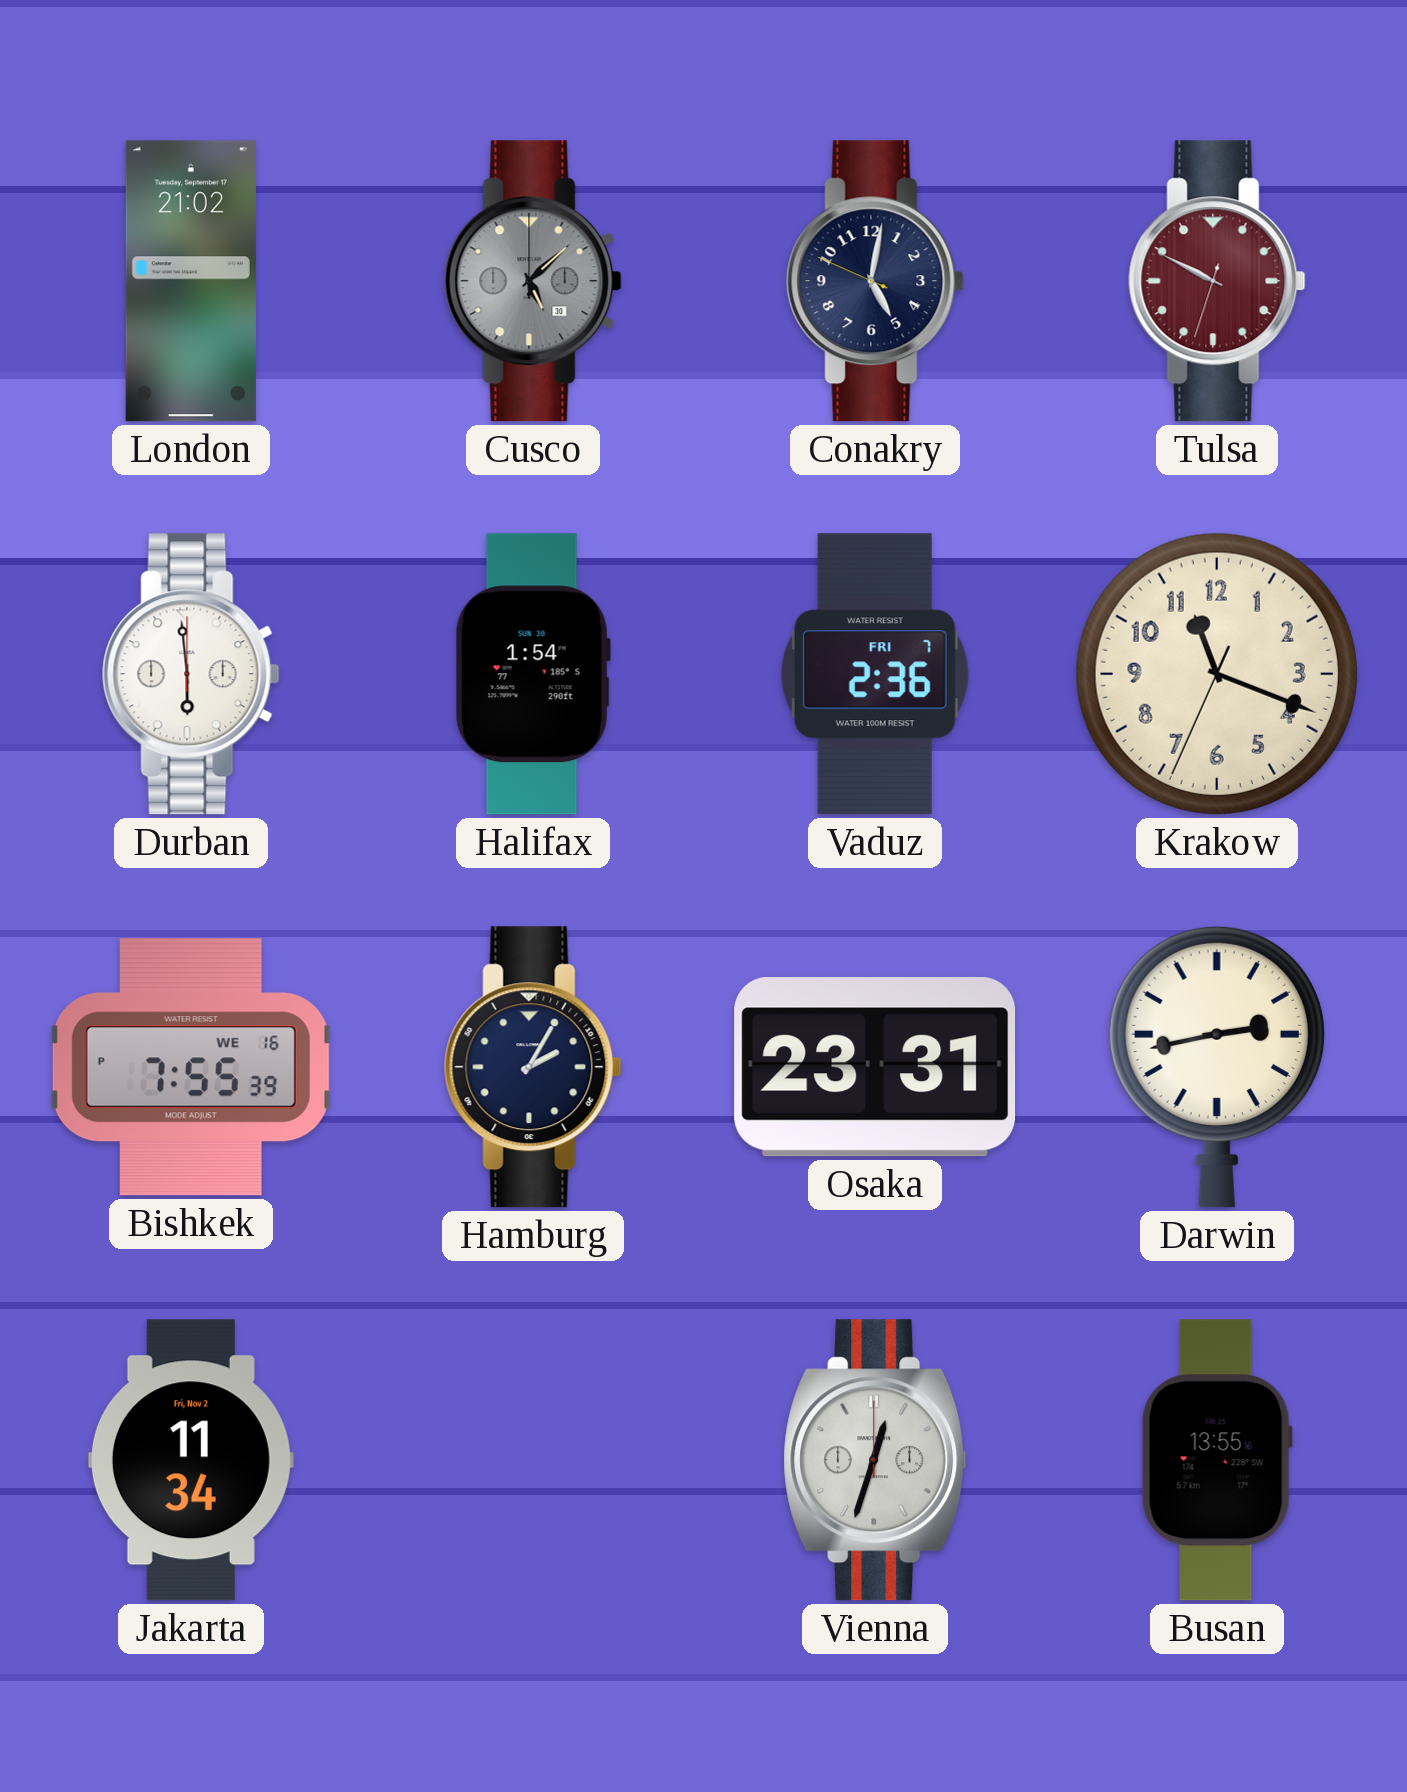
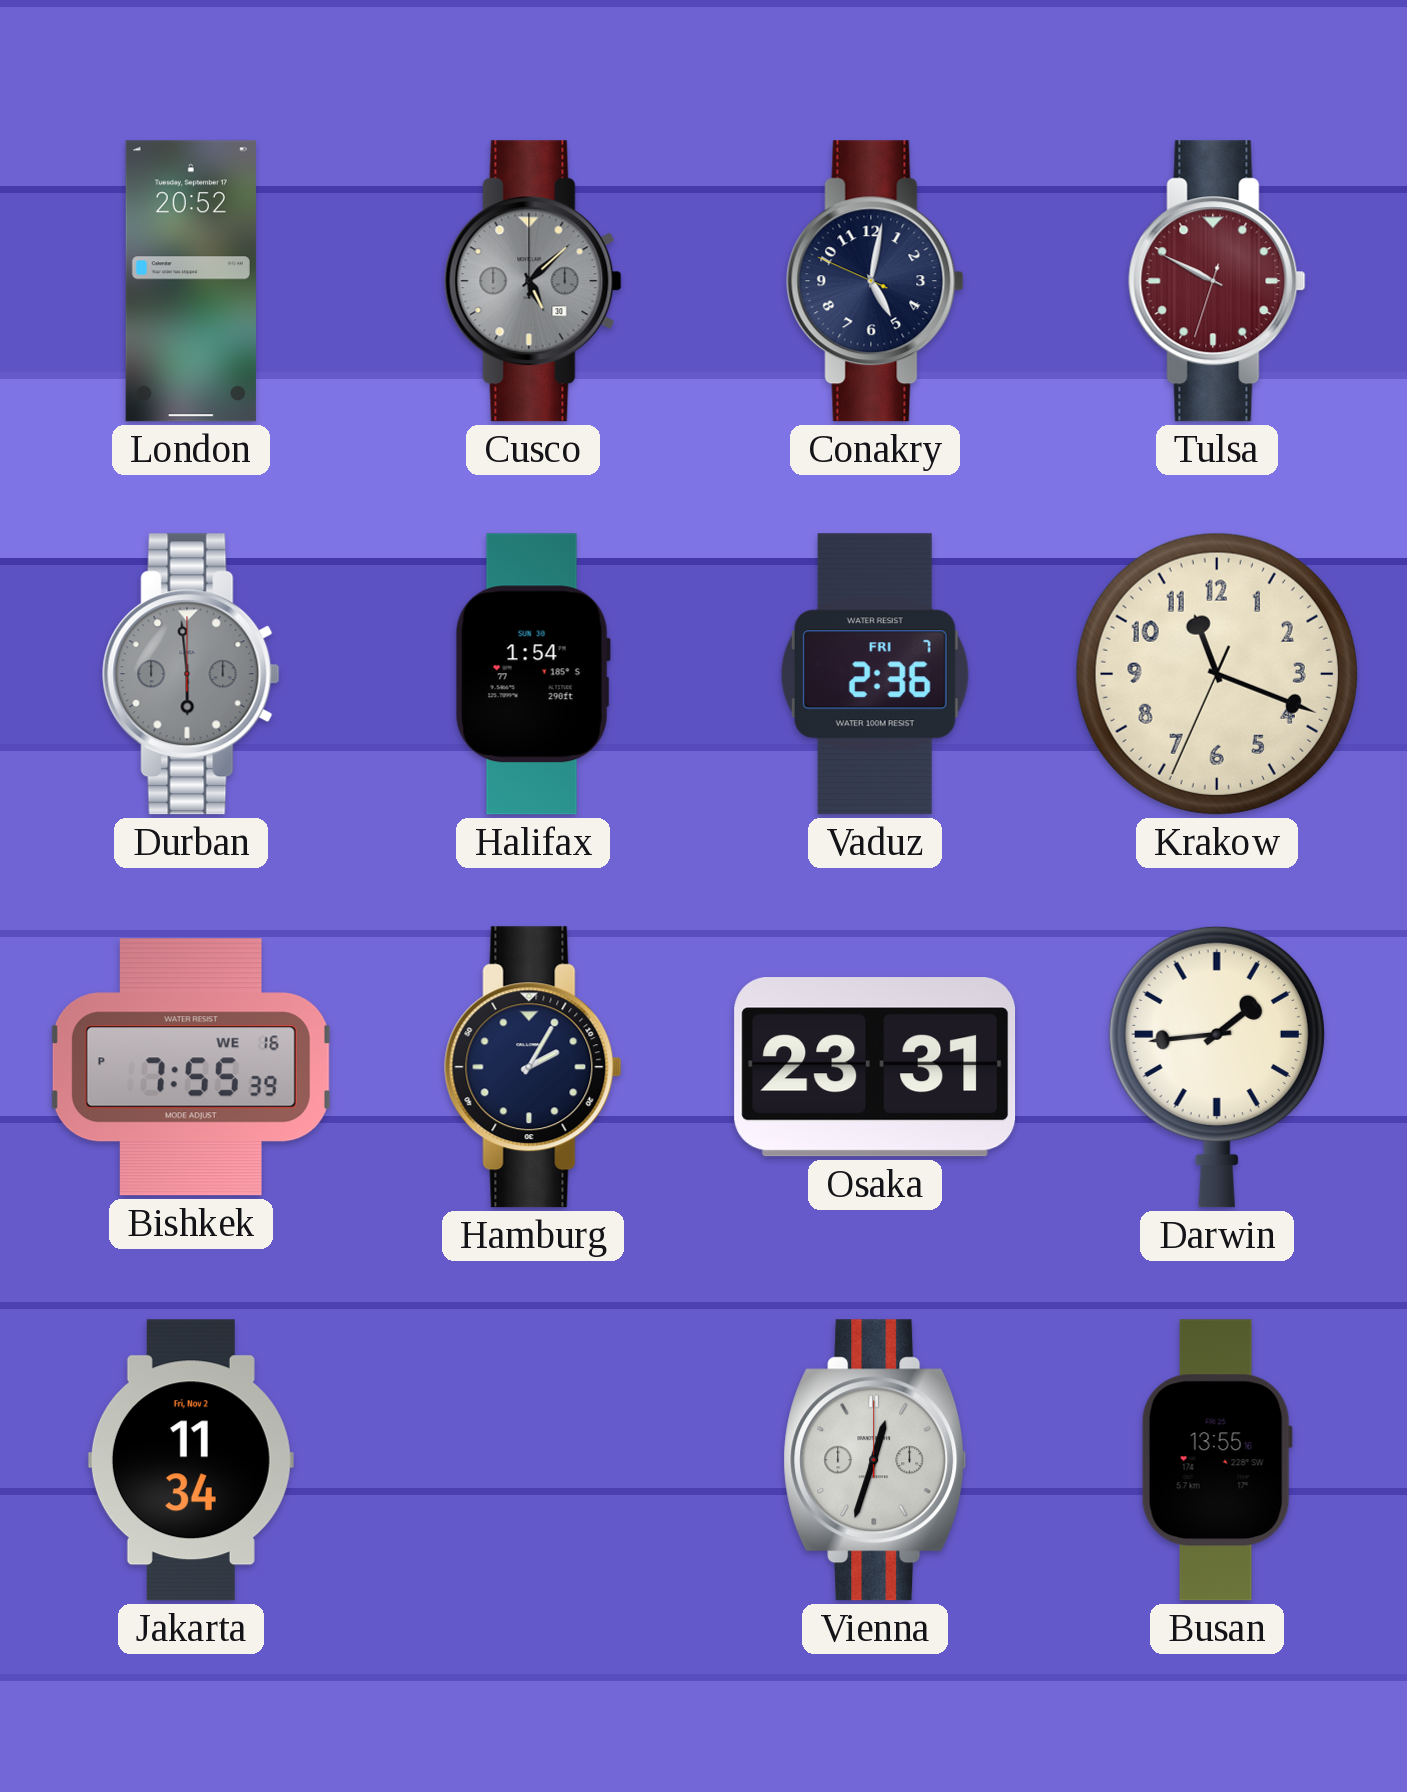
London: 21:02 -> 20:52 (191, 281)
Durban dial: white -> grey (191, 674)
Darwin: 2:43 -> 1:44 (1217, 1067)
